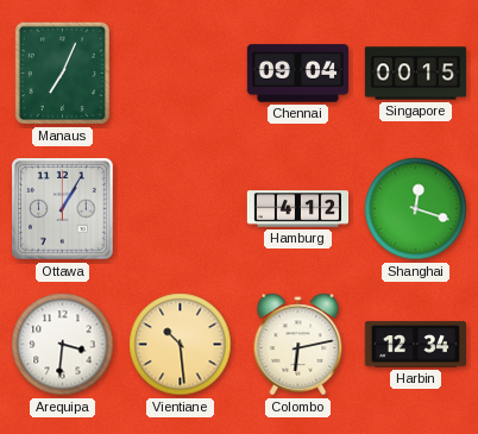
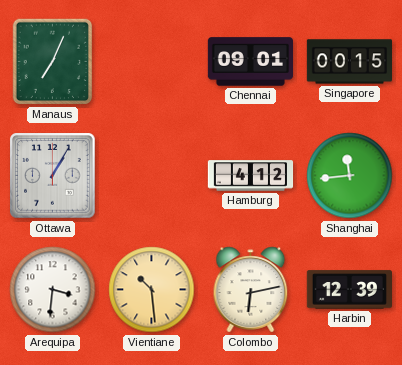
Chennai: 09:04 -> 09:01 (250, 62)
Shanghai: 12:18 -> 11:44 (350, 176)
Harbin: 12:34 -> 12:39 (349, 290)
